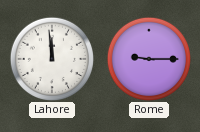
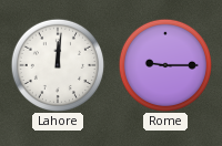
Lahore: 11:59 -> 12:01 (57, 64)
